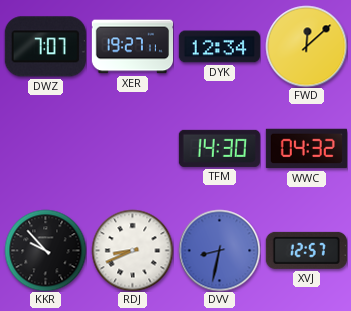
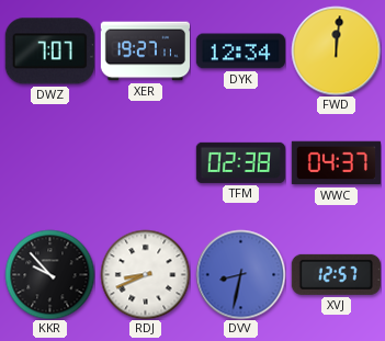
FWD: 12:08 -> 12:01 (336, 50)
TFM: 14:30 -> 02:38 (240, 162)
WWC: 04:32 -> 04:37 (336, 163)
